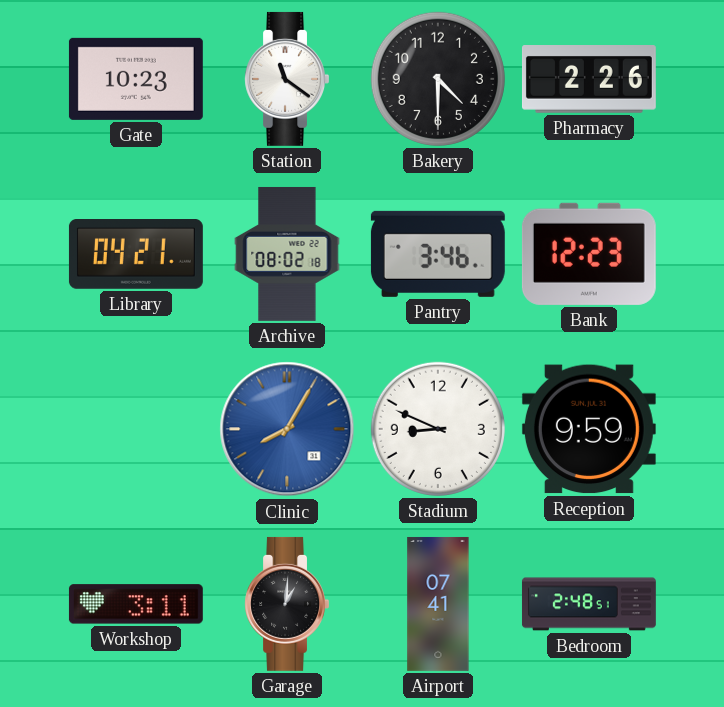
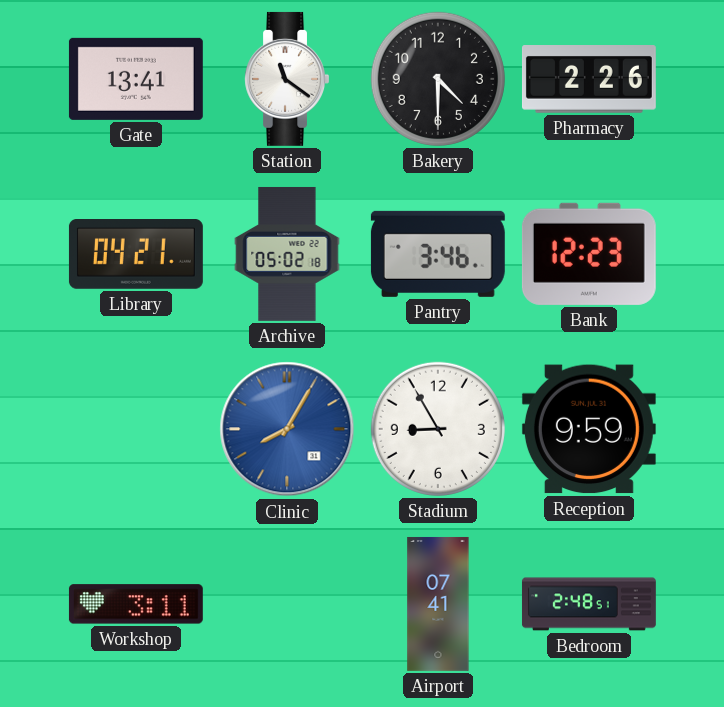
Gate: 10:23 -> 13:41 (136, 79)
Archive: 08:02 -> 05:02 (287, 254)
Stadium: 8:49 -> 8:55 (438, 429)
Garage: 1:01 -> none (286, 604)
